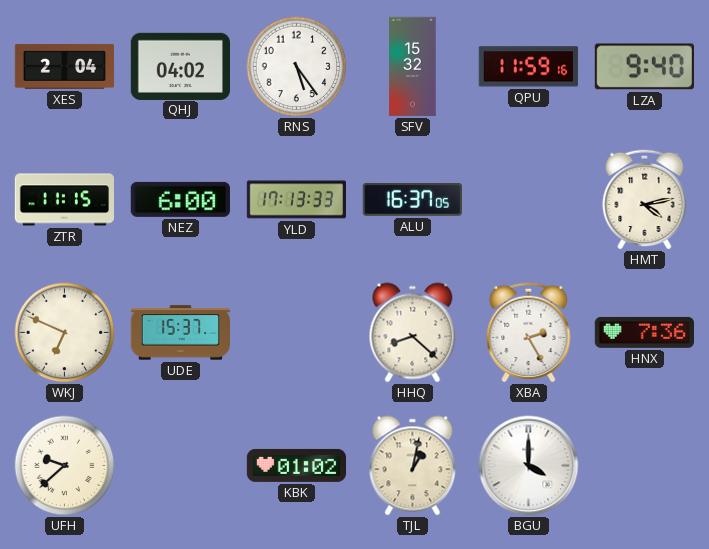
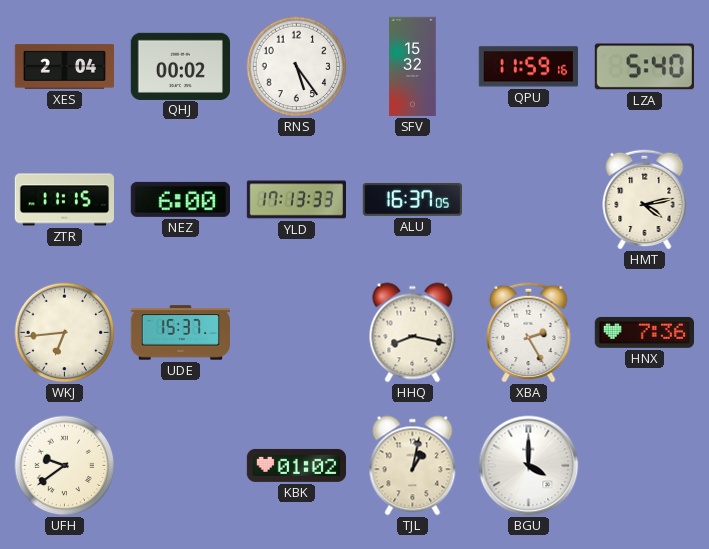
QHJ: 04:02 -> 00:02 (180, 66)
LZA: 9:40 -> 5:40 (644, 67)
WKJ: 6:49 -> 6:44 (65, 333)
HHQ: 8:22 -> 8:17 (413, 333)
UFH: 9:38 -> 9:39 (65, 466)
